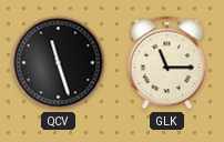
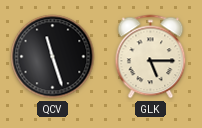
GLK: 11:15 -> 5:15 (151, 57)
